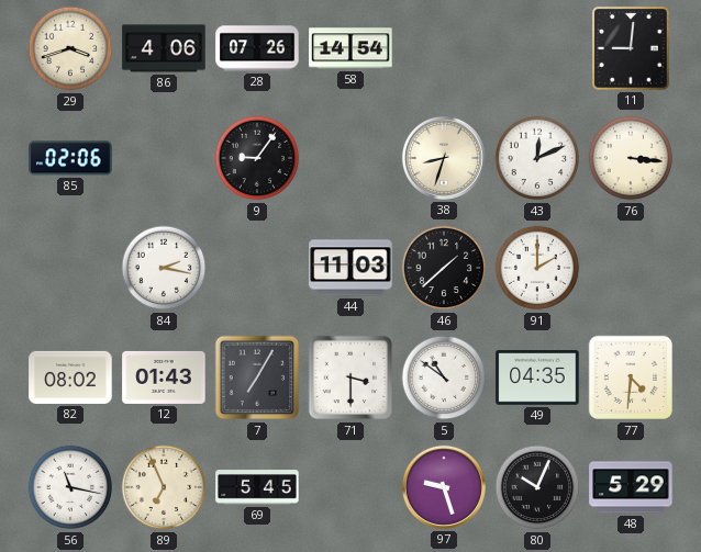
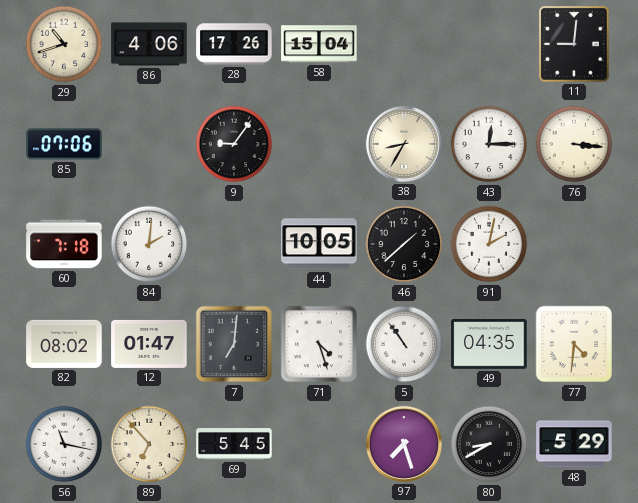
29: 3:42 -> 10:42 (64, 44)
28: 07:26 -> 17:26 (234, 44)
58: 14:54 -> 15:04 (319, 44)
85: 02:06 -> 07:06 (64, 144)
38: 8:33 -> 8:35 (404, 144)
43: 12:11 -> 12:15 (489, 144)
60: none -> 7:18 (64, 244)
84: 2:17 -> 2:01 (149, 244)
44: 11:03 -> 10:05 (319, 244)
91: 2:00 -> 2:02 (489, 244)
12: 01:43 -> 01:47 (149, 344)
7: 7:05 -> 7:01 (234, 344)
71: 3:30 -> 4:27 (319, 344)
5: 10:51 -> 10:54 (404, 344)
89: 6:56 -> 6:53 (149, 444)
97: 9:27 -> 7:27 (404, 444)
80: 10:04 -> 8:40 (489, 444)
